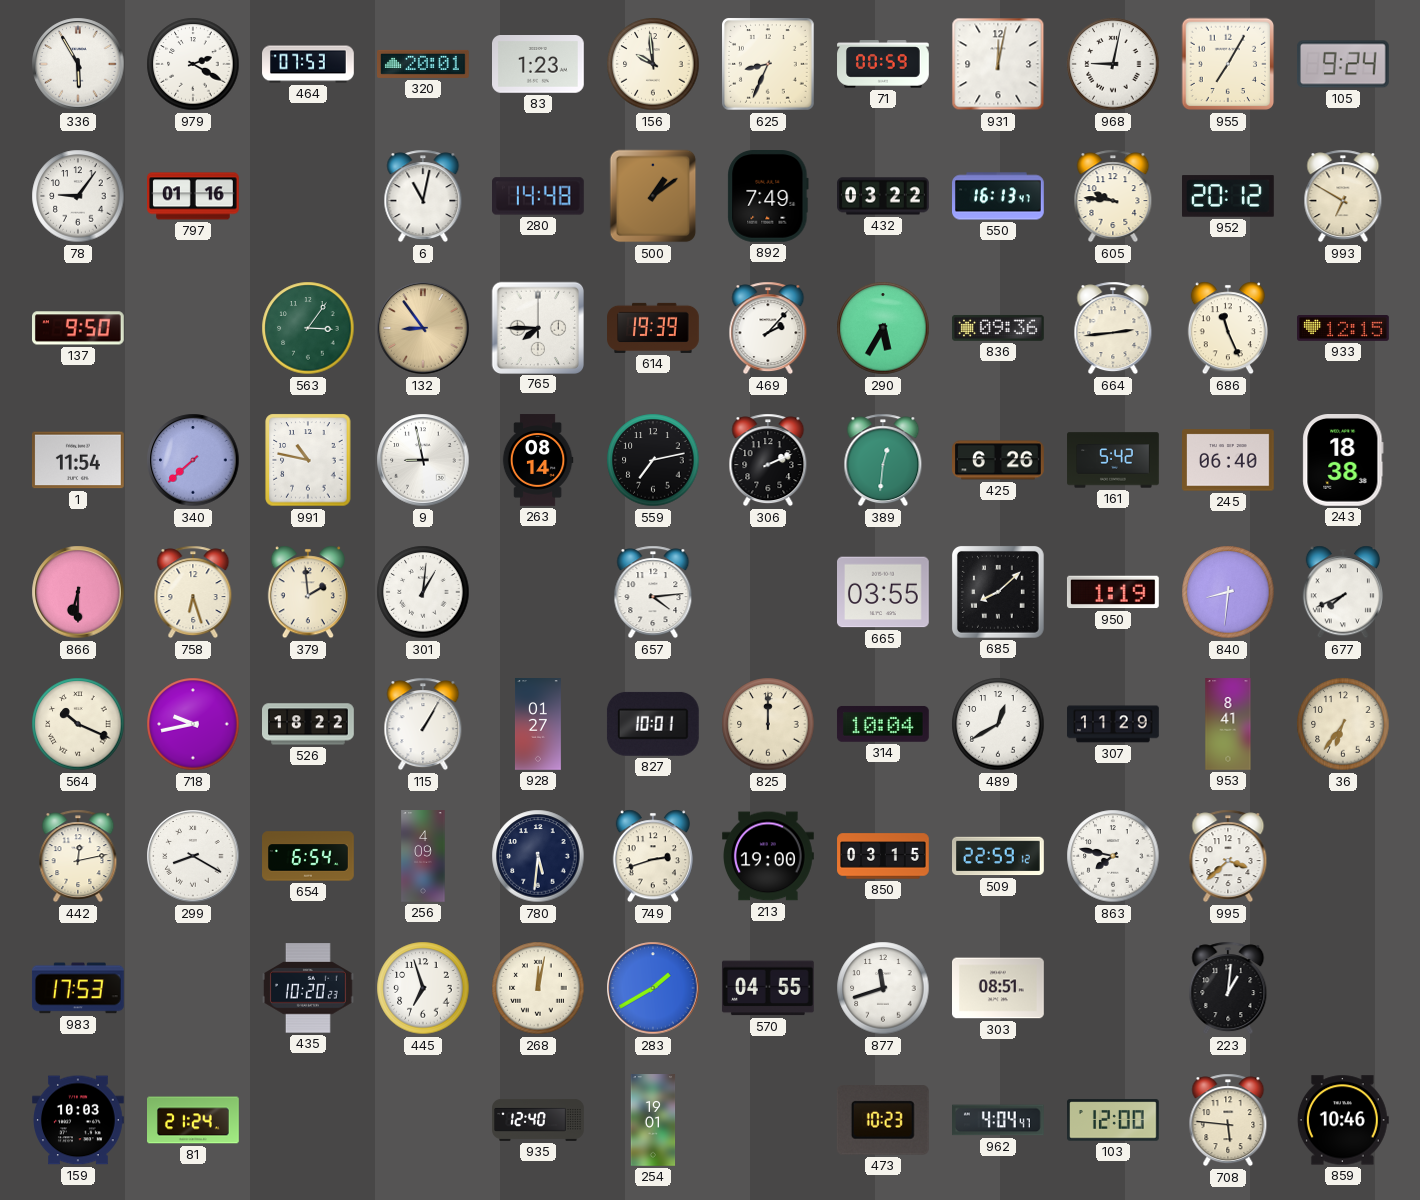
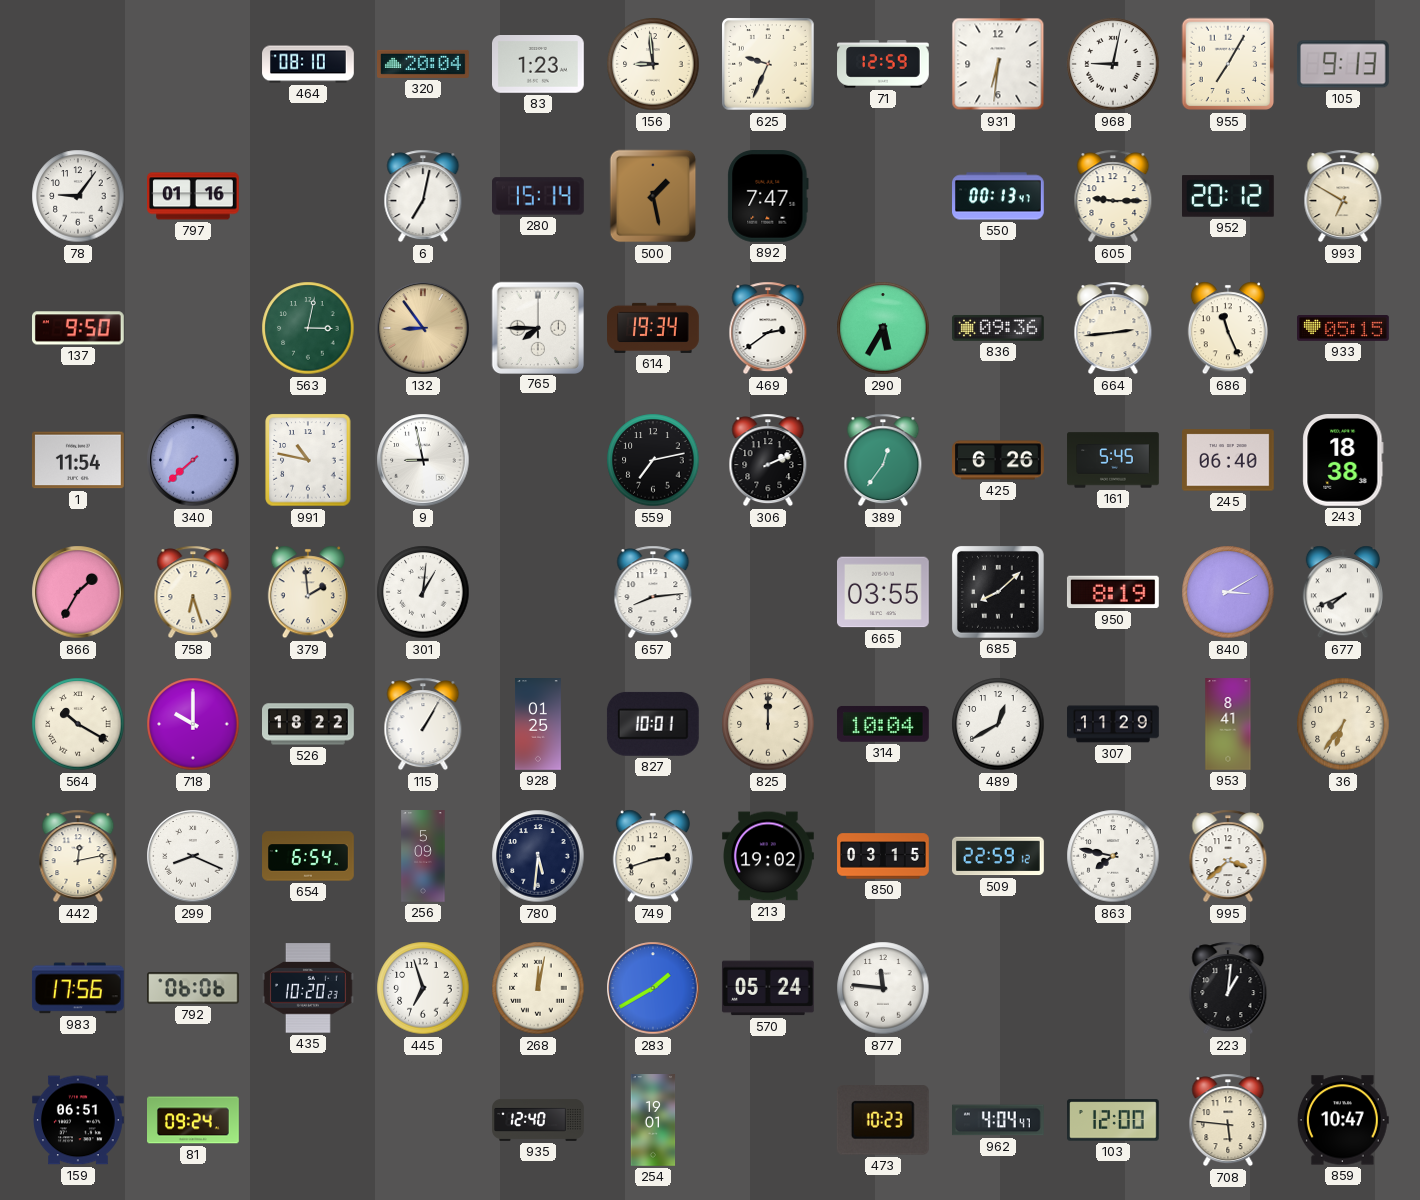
336: 5:55 -> none (78, 64)
979: 2:20 -> none (193, 64)
464: 07:53 -> 08:10 (308, 64)
320: 20:01 -> 20:04 (424, 64)
156: 9:59 -> 8:59 (653, 64)
625: 8:34 -> 9:34 (769, 65)
71: 00:59 -> 12:59 (883, 64)
931: 12:02 -> 6:31 (998, 64)
105: 9:24 -> 9:13 (1343, 64)
6: 11:02 -> 7:02 (423, 196)
280: 14:48 -> 15:14 (539, 196)
500: 1:09 -> 1:28 (653, 196)
892: 7:49 -> 7:47 (768, 197)
432: 03:22 -> none (884, 196)
550: 16:13 -> 00:13 (999, 196)
605: 9:46 -> 9:15 (1113, 196)
563: 3:06 -> 3:02 (308, 328)
614: 19:39 -> 19:34 (654, 328)
469: 2:07 -> 2:39 (768, 328)
933: 12:15 -> 05:15 (1344, 329)
263: 08:14 -> none (538, 460)
389: 12:31 -> 12:36 (883, 460)
161: 5:42 -> 5:45 (1113, 460)
866: 6:30 -> 1:35 (78, 592)
657: 4:14 -> 8:14 (653, 592)
950: 1:19 -> 8:19 (1113, 592)
840: 8:31 -> 3:10 (1228, 592)
564: 10:19 -> 10:20 (78, 724)
718: 9:43 -> 10:00 (193, 724)
928: 01:27 -> 01:25 (538, 724)
299: 8:20 -> 8:19 (193, 856)
256: 4:09 -> 5:09 (423, 856)
213: 19:00 -> 19:02 (769, 856)
983: 17:53 -> 17:56 (78, 988)
792: none -> 06:06 (194, 988)
570: 04:55 -> 05:24 (768, 988)
877: 11:42 -> 11:46 (883, 988)
303: 08:51 -> none (999, 988)
159: 10:03 -> 06:51 (79, 1120)
81: 21:24 -> 09:24 (194, 1120)
859: 10:46 -> 10:47 (1343, 1120)
